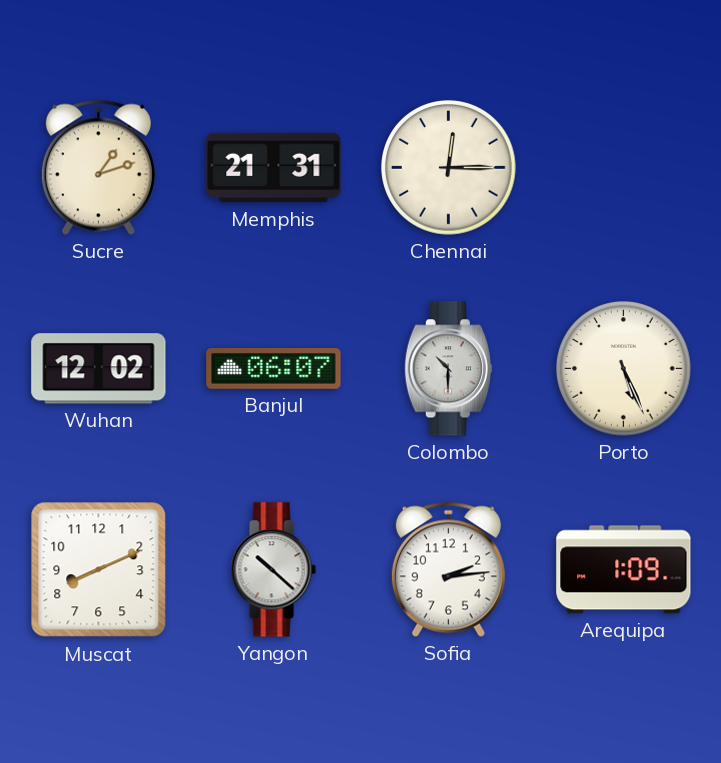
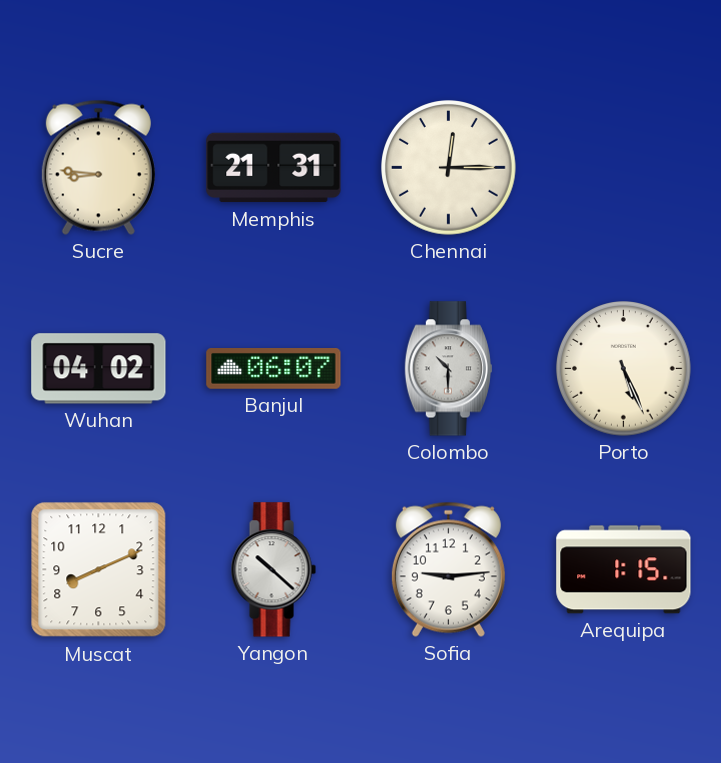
Sucre: 1:12 -> 8:46 (98, 167)
Wuhan: 12:02 -> 04:02 (99, 369)
Sofia: 2:14 -> 9:14 (448, 569)
Arequipa: 1:09 -> 1:15 (624, 570)
